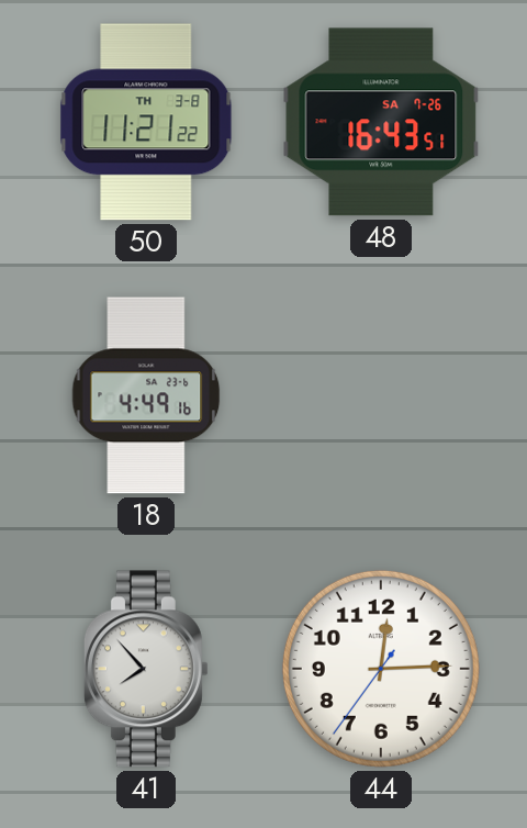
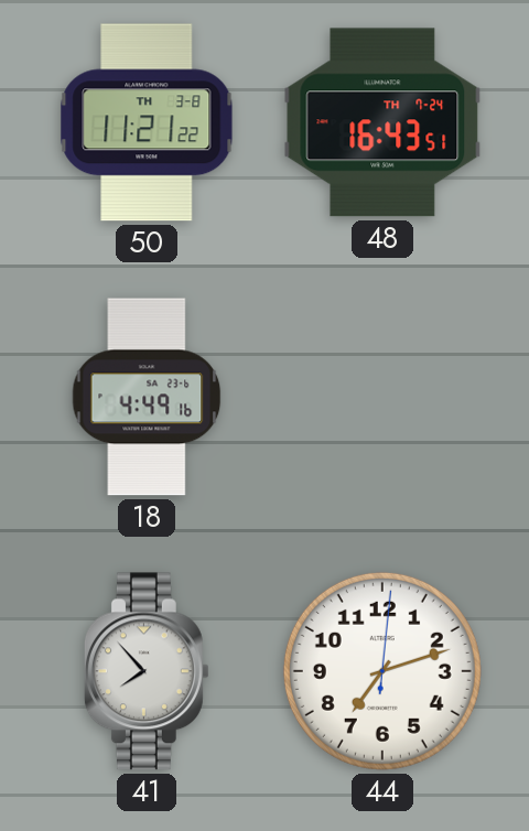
48 date: SA 7-26 -> TH 7-24 (382, 122)
44: 12:14 -> 7:12 (382, 671)
